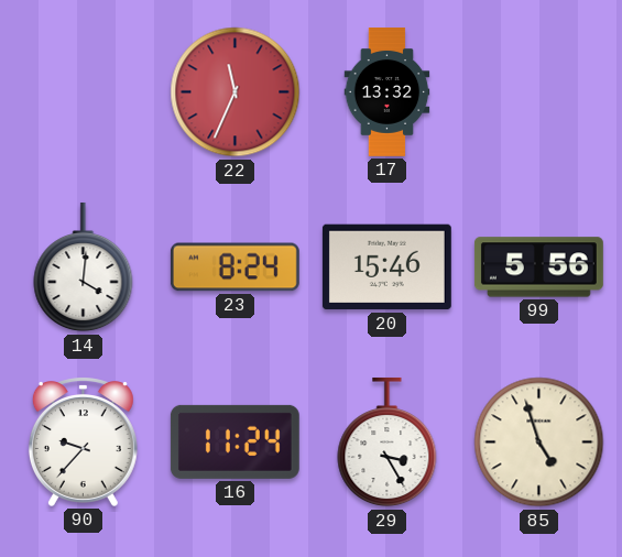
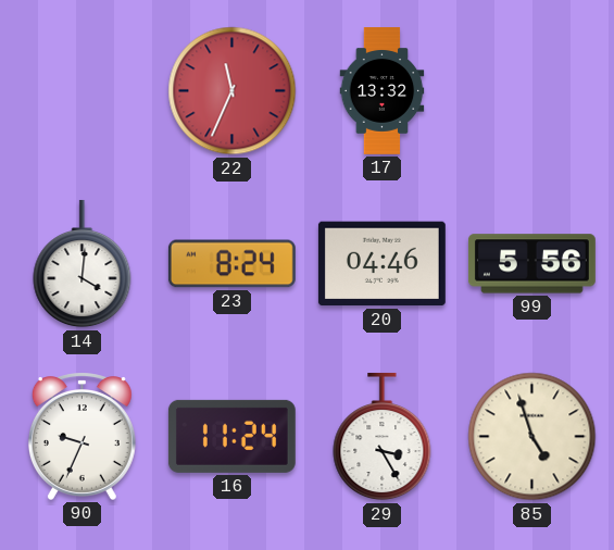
20: 15:46 -> 04:46 (381, 264)
90: 9:37 -> 9:34 (82, 436)
